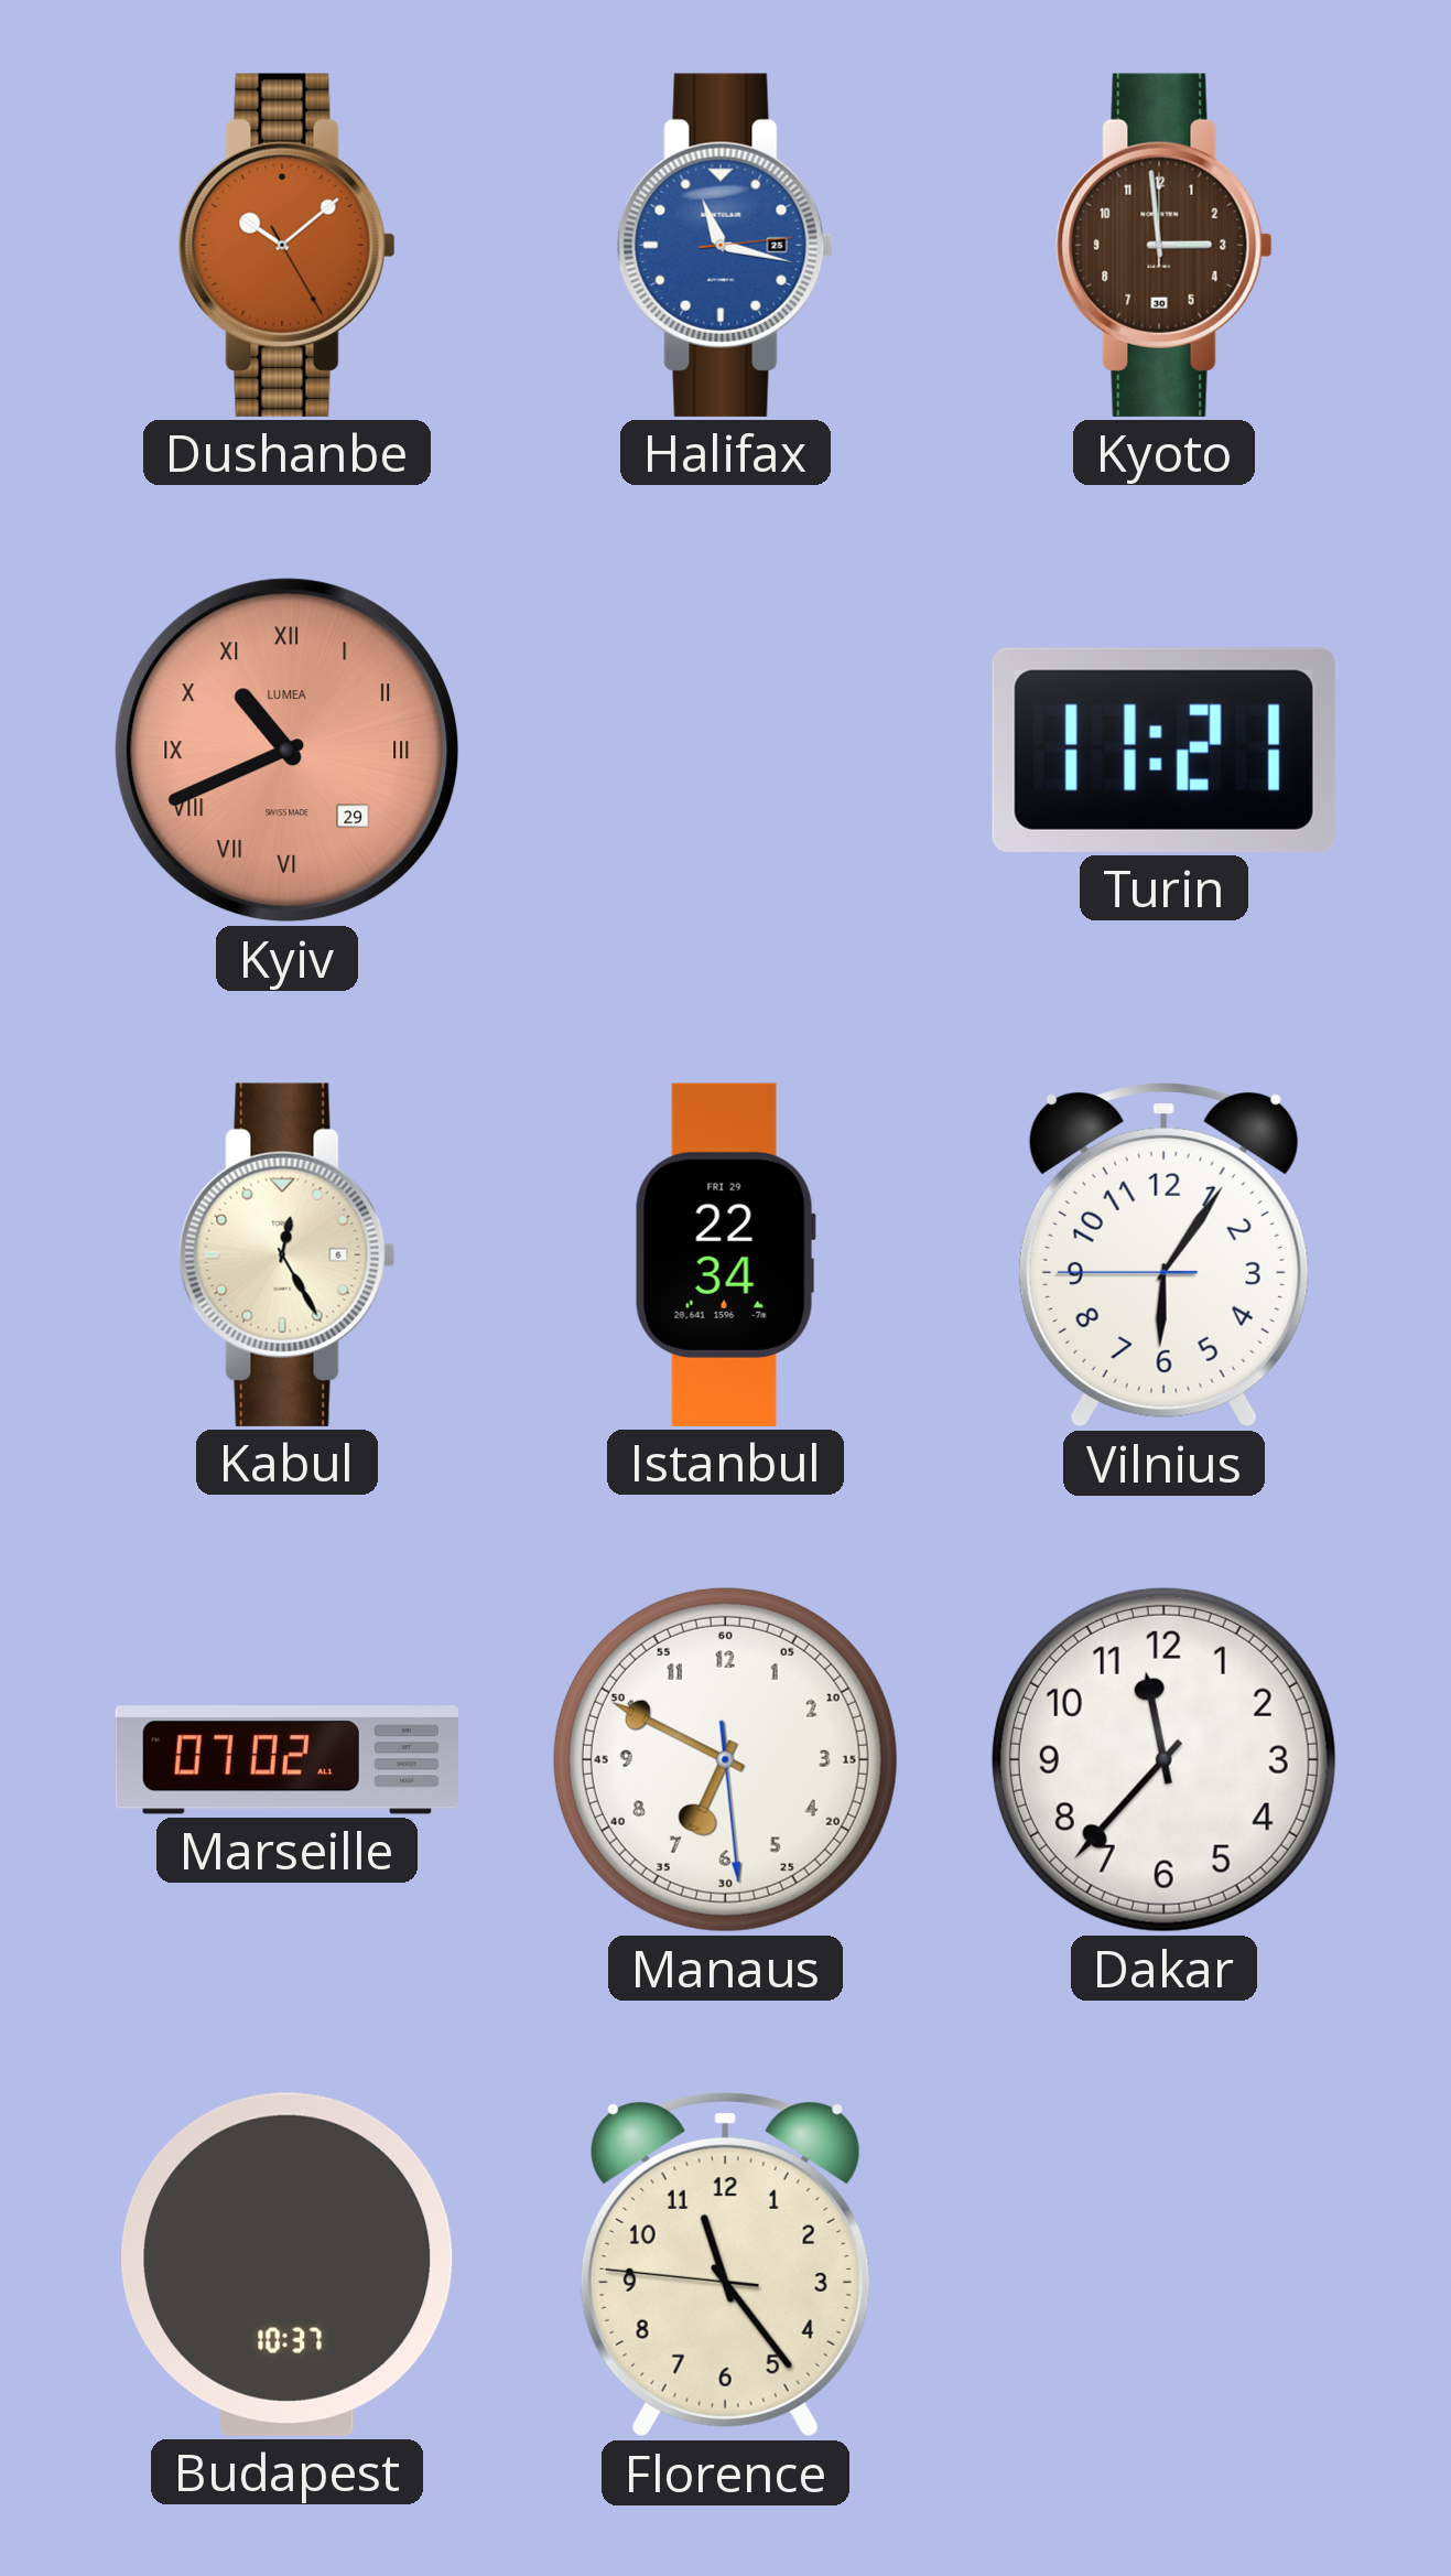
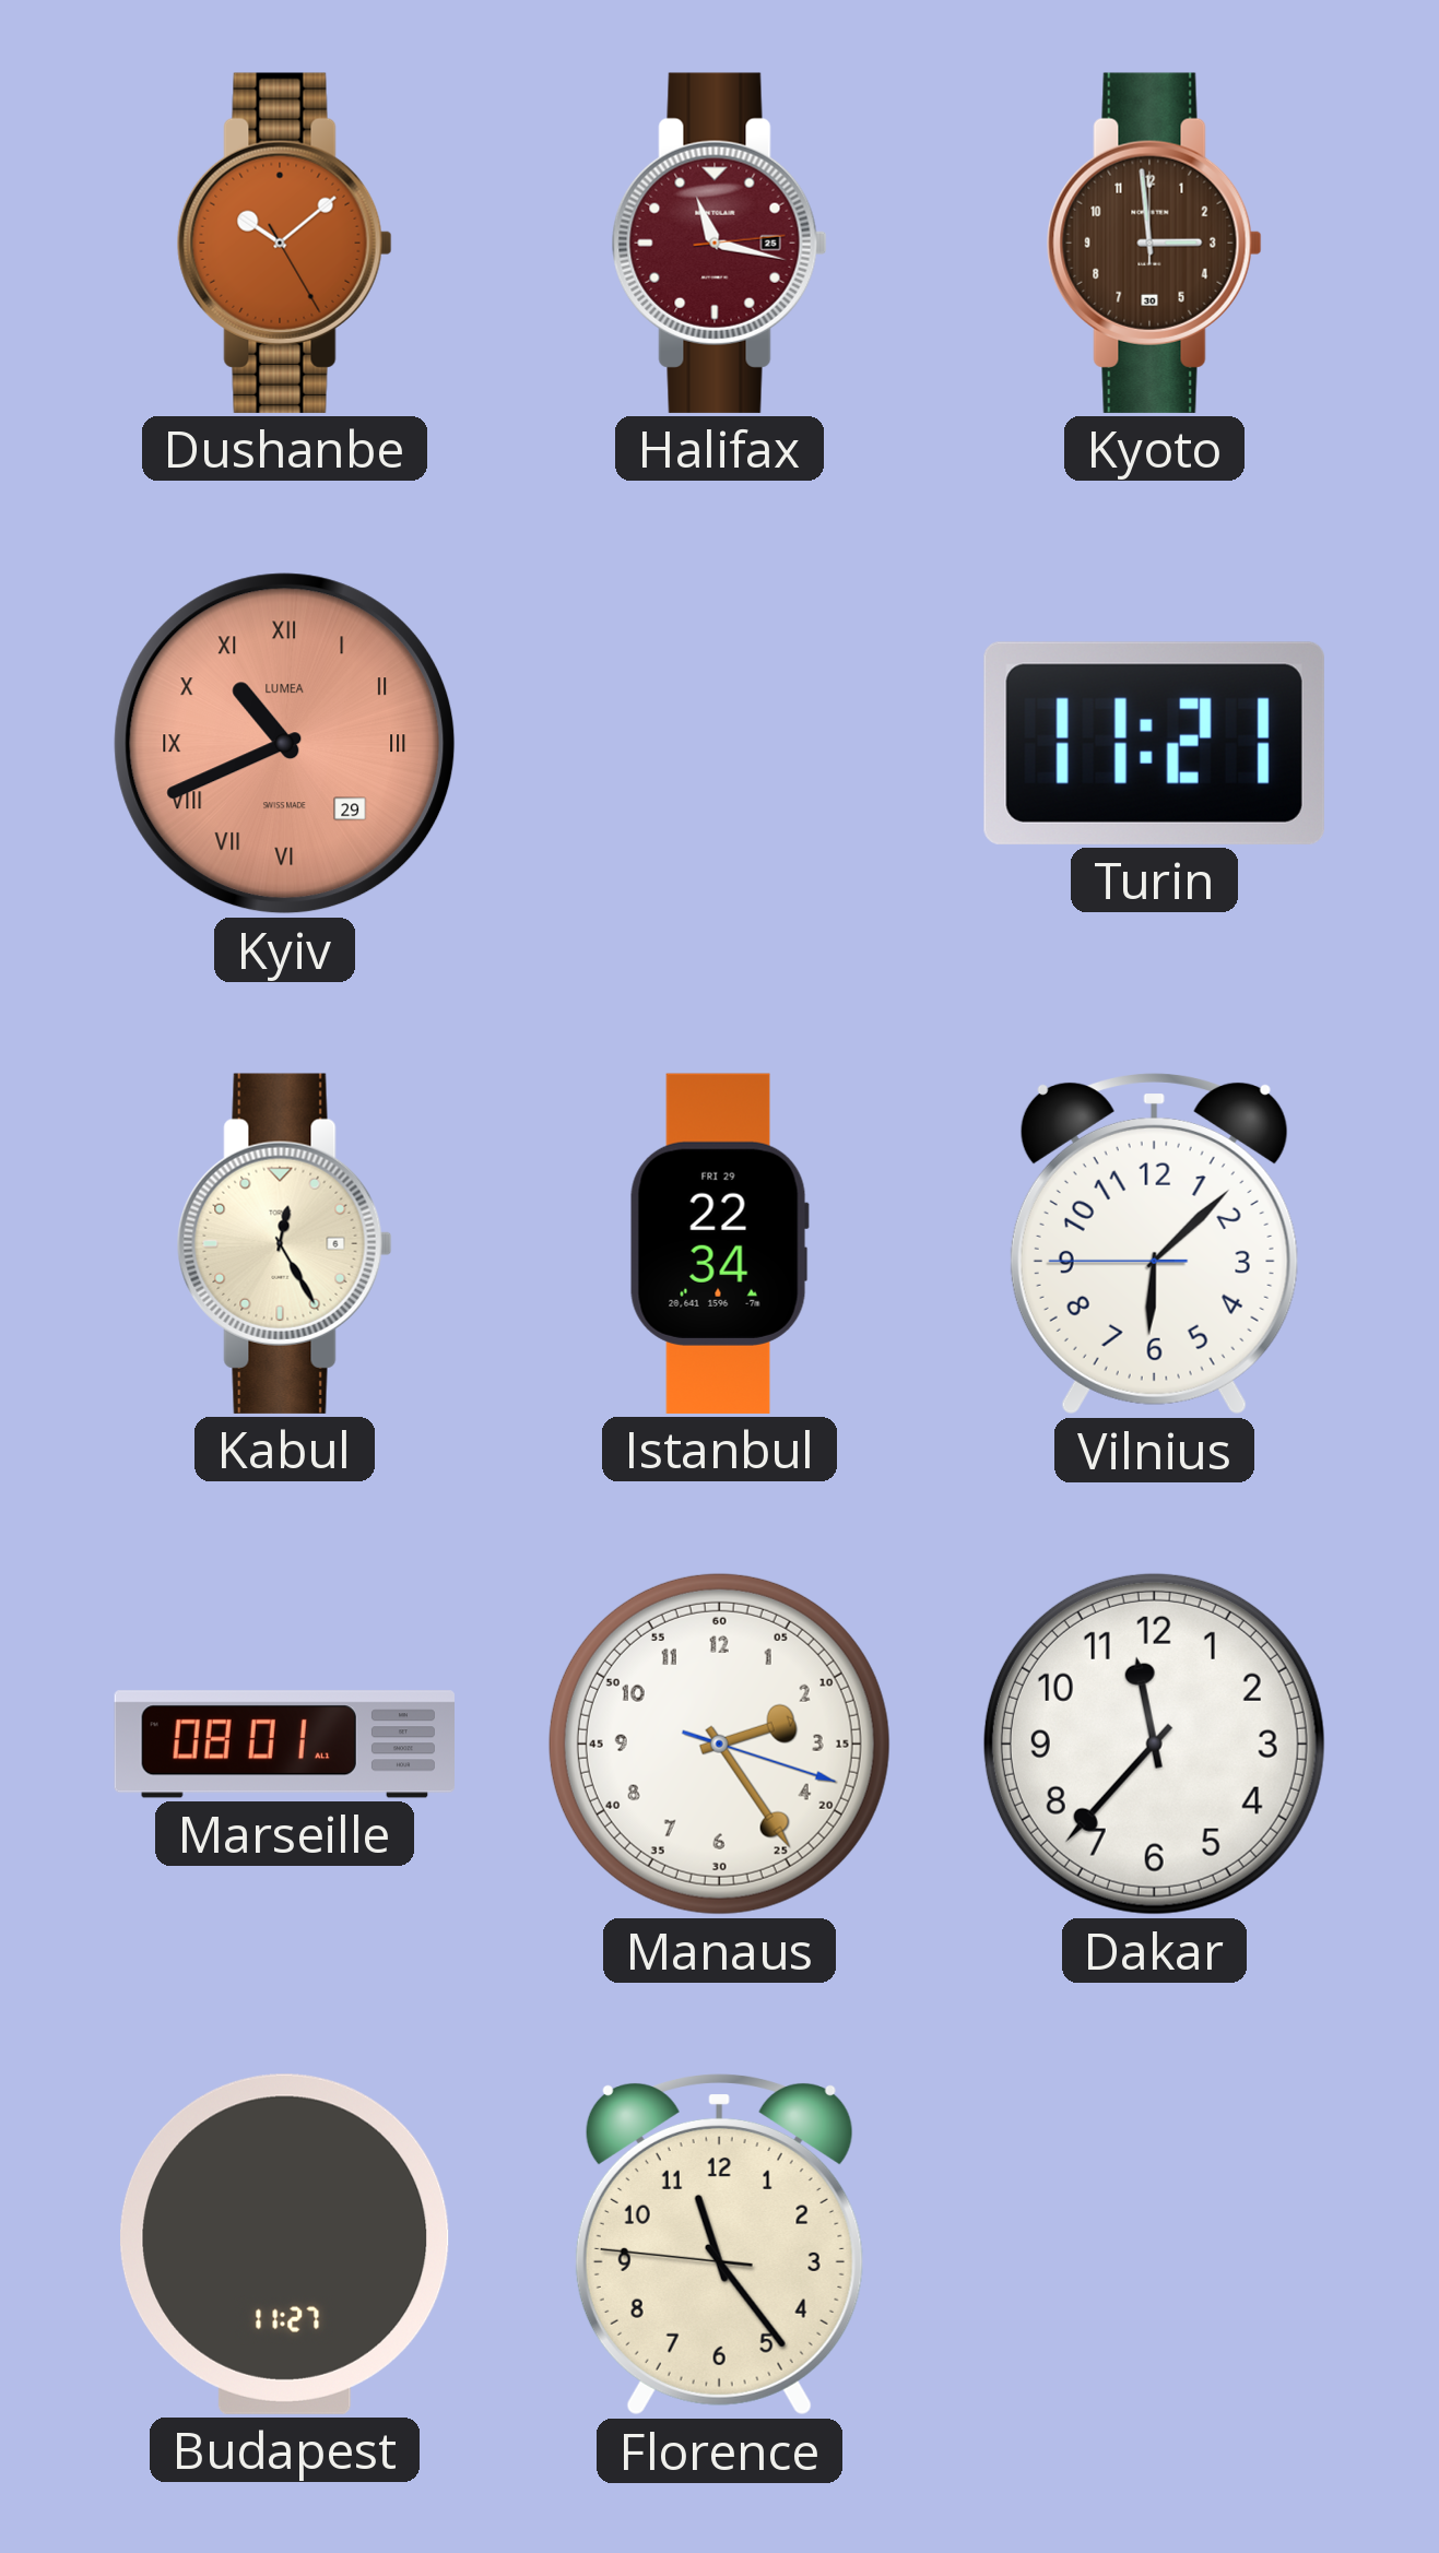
Halifax dial: blue -> burgundy (719, 243)
Vilnius: 6:05 -> 6:07 (1154, 1244)
Marseille: 07:02 -> 08:01 (284, 1745)
Manaus: 6:49 -> 2:24 (719, 1744)
Budapest: 10:37 -> 11:27 (285, 2244)
